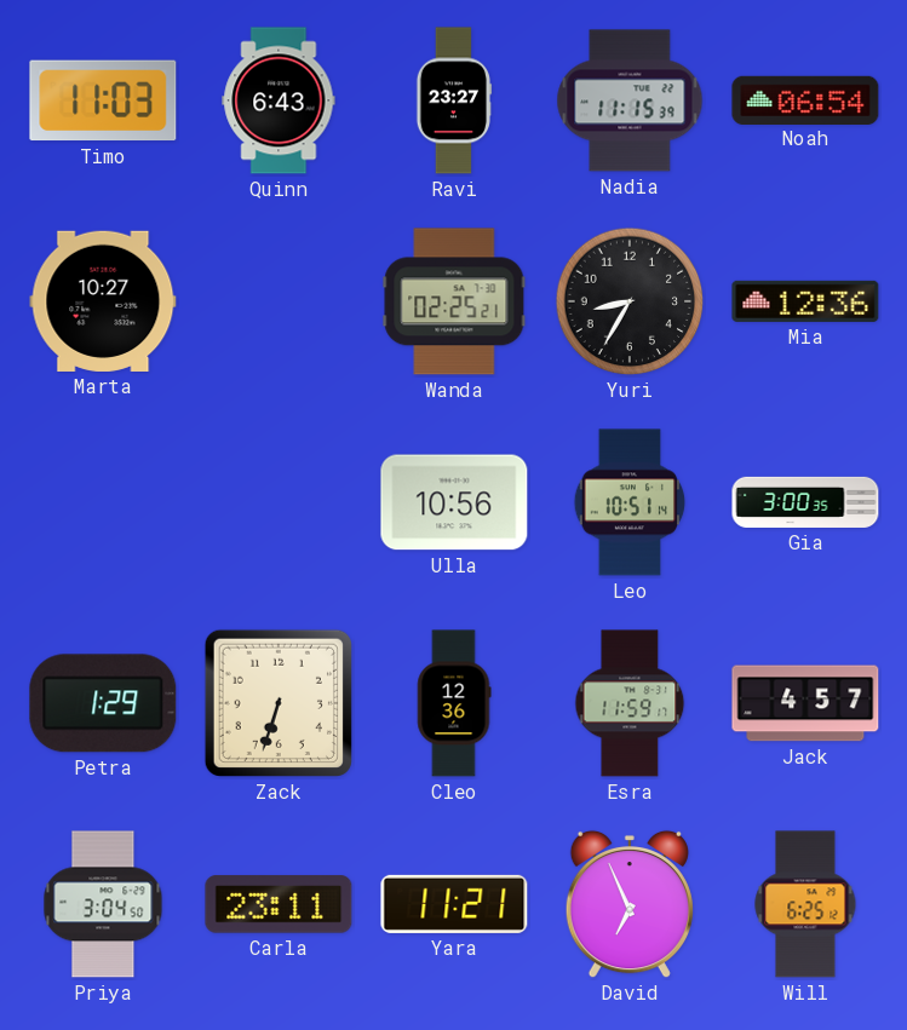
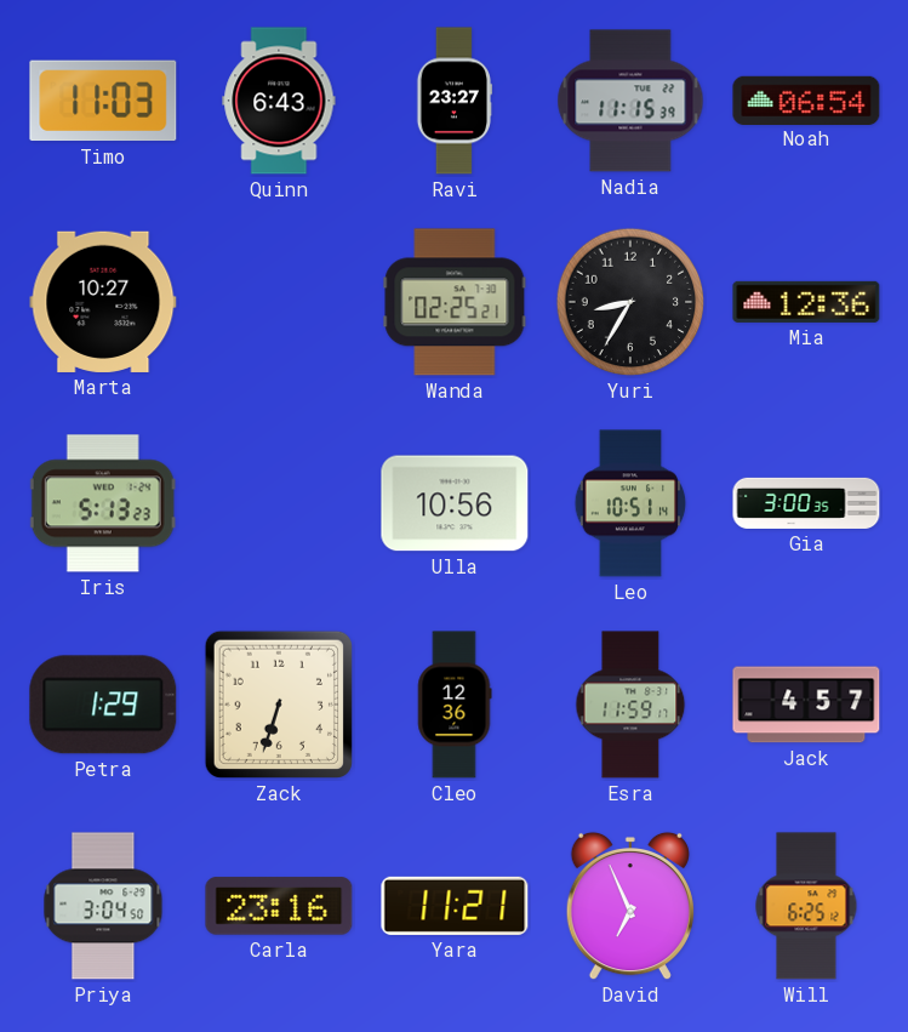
Iris: none -> 5:13 (103, 503)
Carla: 23:11 -> 23:16 (279, 906)
